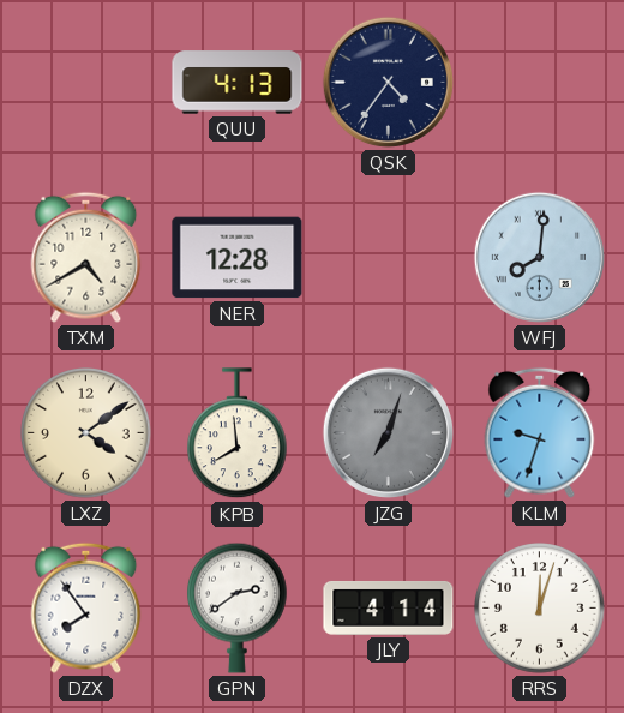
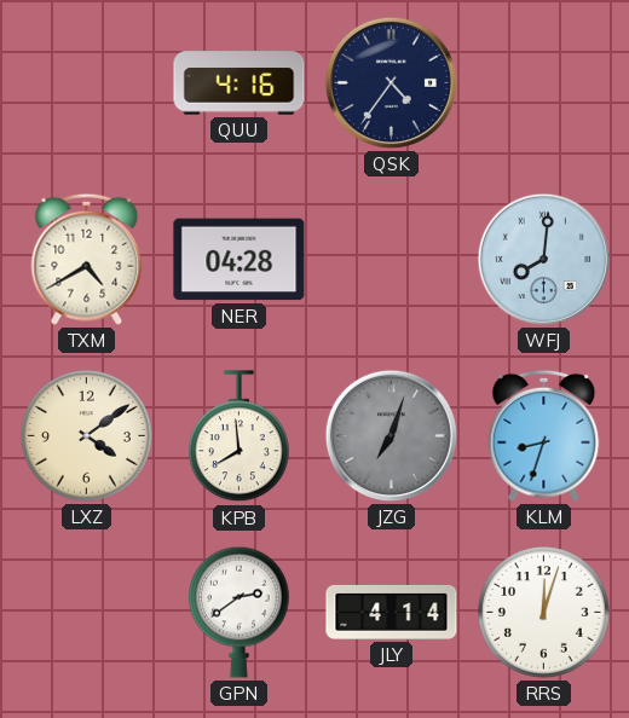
QUU: 4:13 -> 4:16 (240, 83)
NER: 12:28 -> 04:28 (240, 260)
KLM: 9:33 -> 8:33 (544, 435)
DZX: 7:54 -> none (86, 607)
